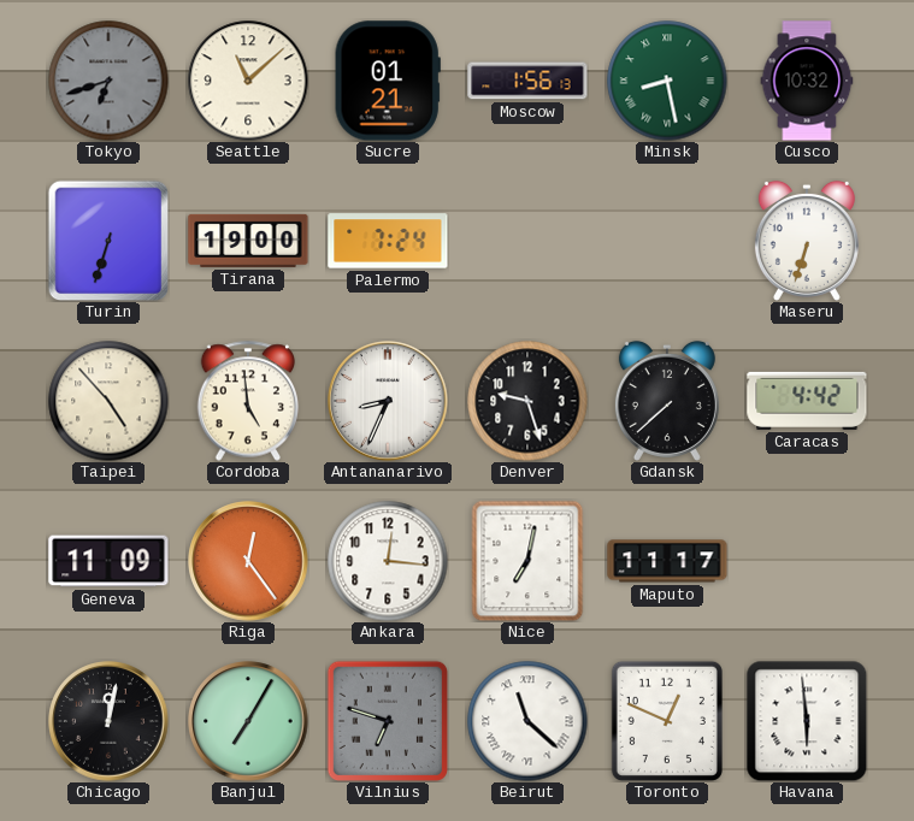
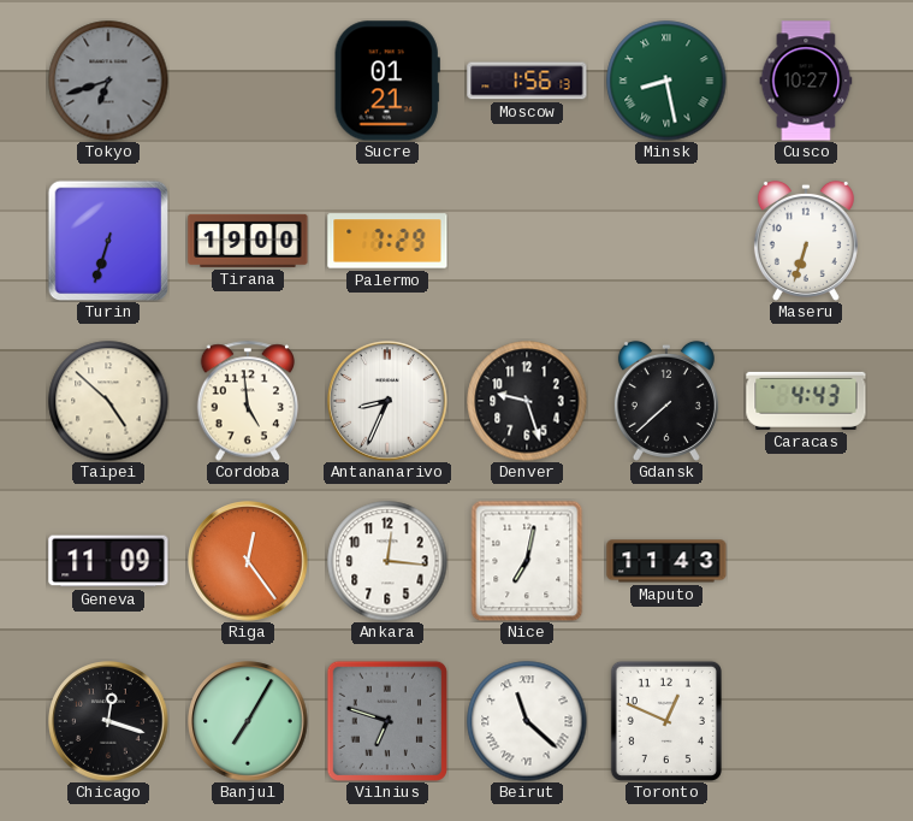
Seattle: 11:08 -> none (248, 81)
Cusco: 10:32 -> 10:27 (806, 81)
Palermo: 7:24 -> 7:29 (387, 241)
Taipei: 4:53 -> 4:52 (108, 401)
Caracas: 4:42 -> 4:43 (806, 401)
Maputo: 11:17 -> 11:43 (666, 561)
Chicago: 12:02 -> 12:18 (108, 721)
Havana: 5:59 -> none (807, 721)
